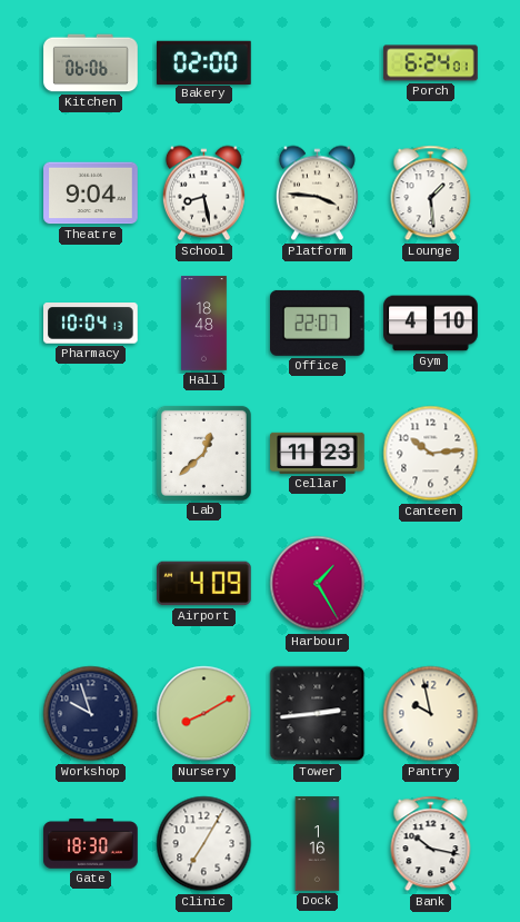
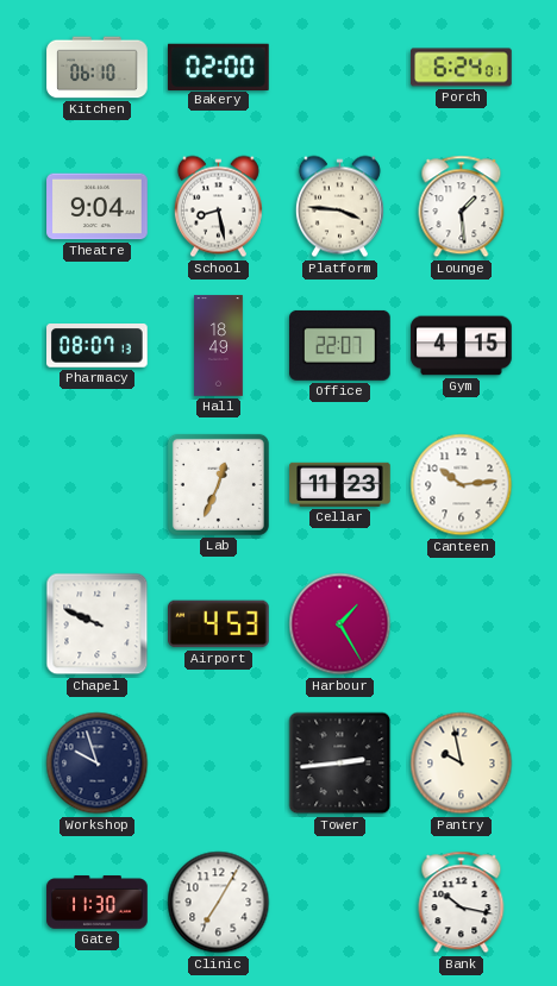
Kitchen: 06:06 -> 06:10 (98, 68)
Pharmacy: 10:04 -> 08:07 (98, 346)
Hall: 18:48 -> 18:49 (219, 346)
Gym: 4:10 -> 4:15 (462, 346)
Lab: 12:38 -> 12:34 (218, 484)
Chapel: none -> 9:49 (98, 624)
Airport: 4:09 -> 4:53 (219, 624)
Nursery: 8:10 -> none (204, 714)
Gate: 18:30 -> 11:30 (98, 903)
Dock: 1:16 -> none (318, 844)
